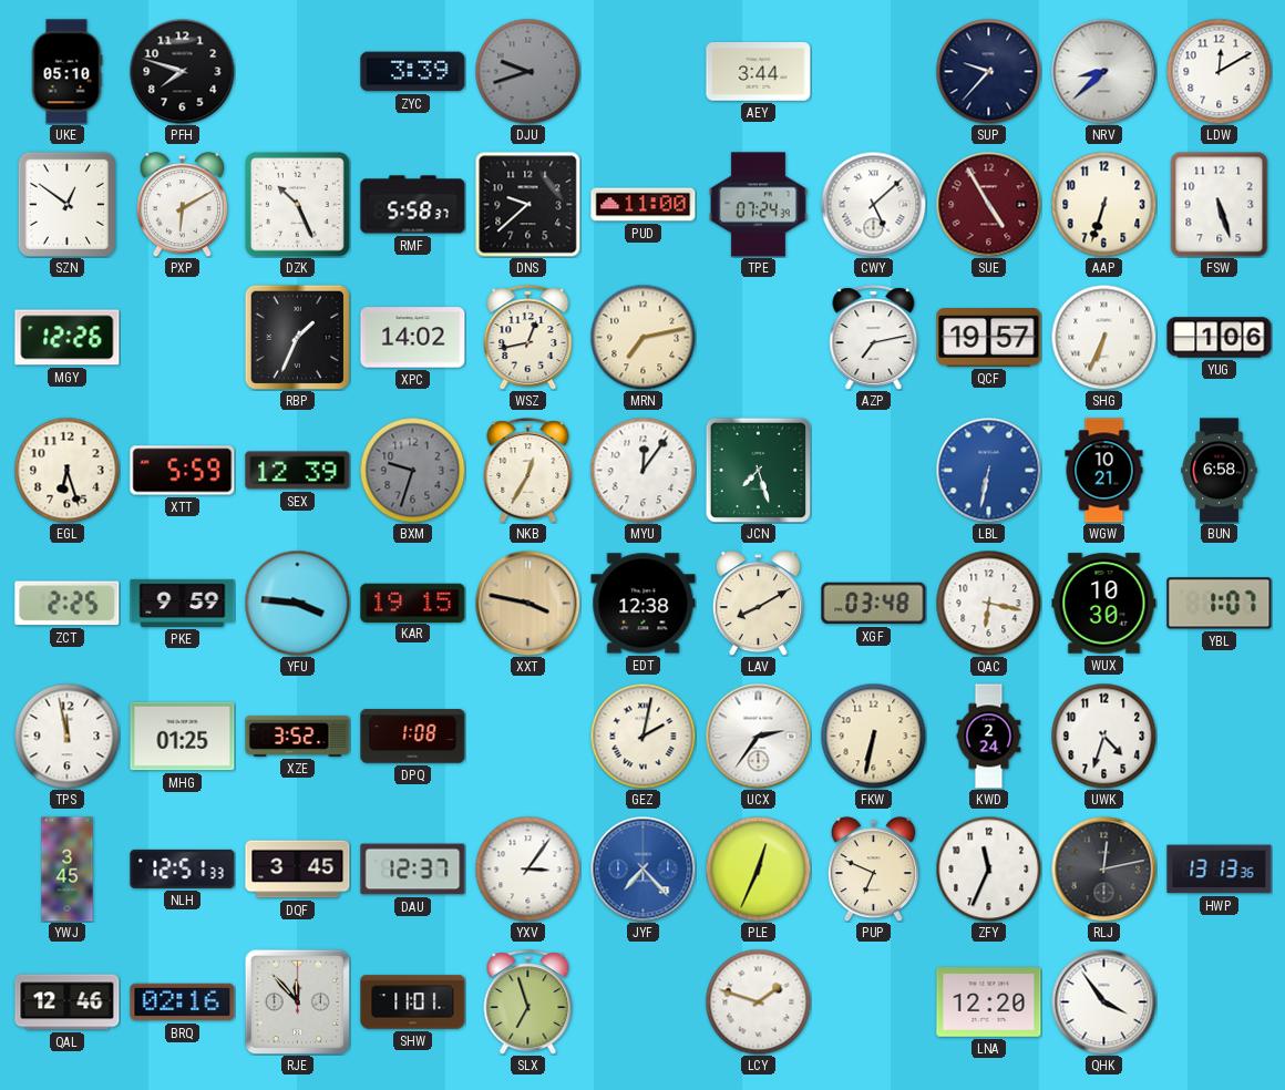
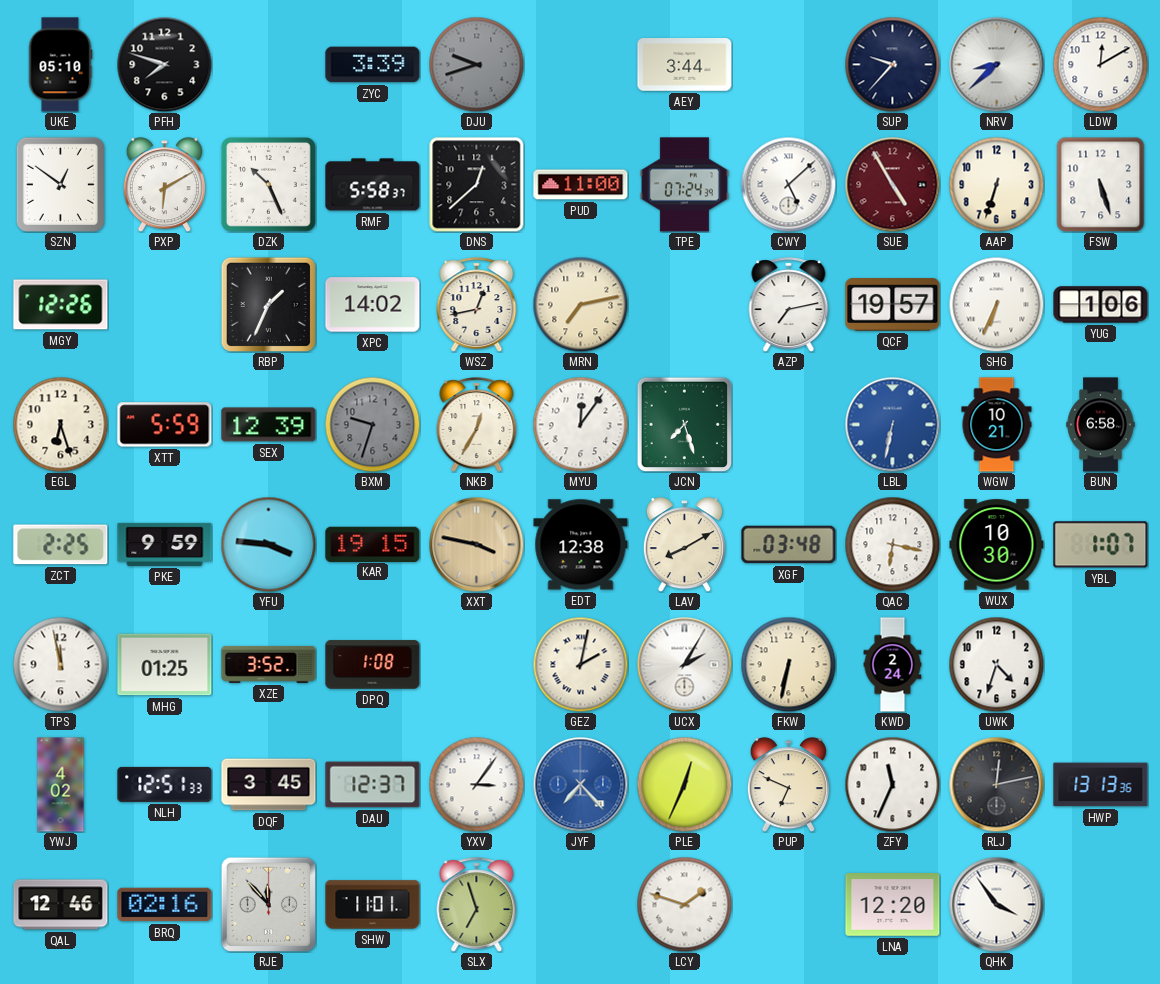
DNS: 9:38 -> 12:38 (476, 184)
UCX: 2:36 -> 2:05 (684, 664)
YWJ: 3:45 -> 4:02 (61, 785)
